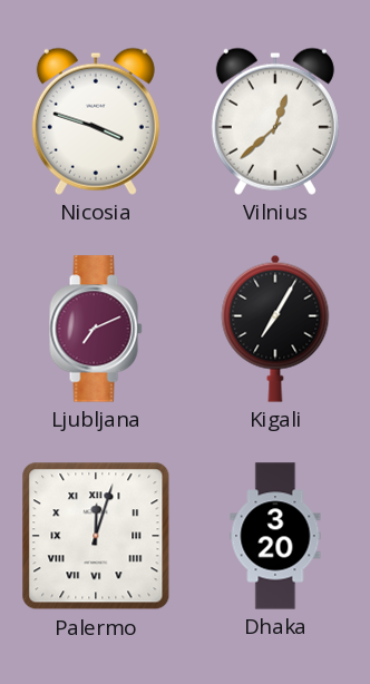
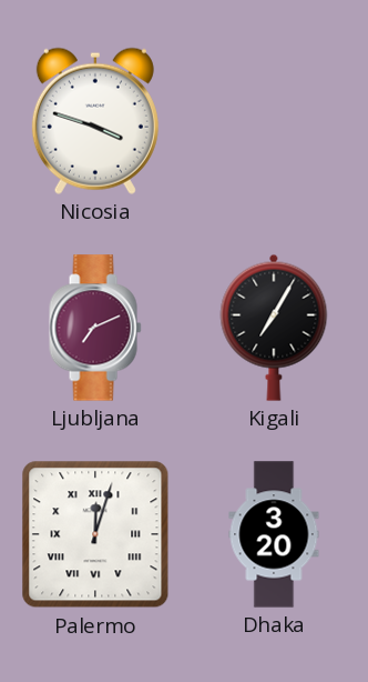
Vilnius: 12:38 -> none (275, 121)
